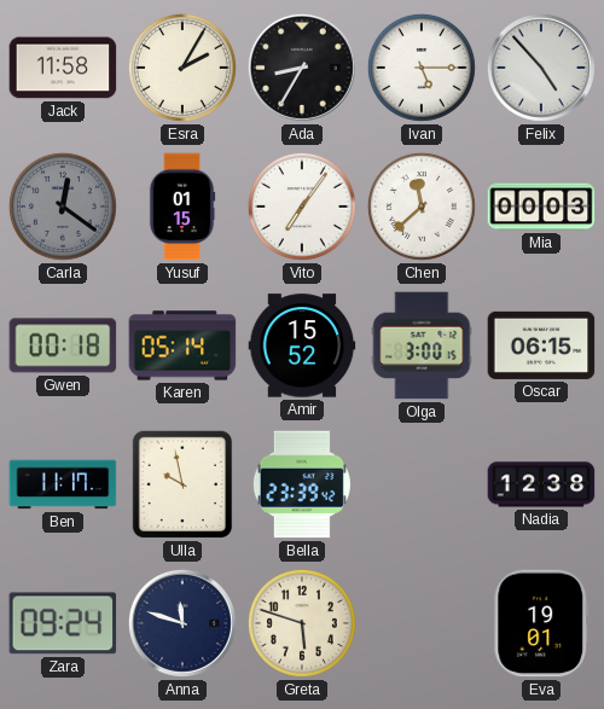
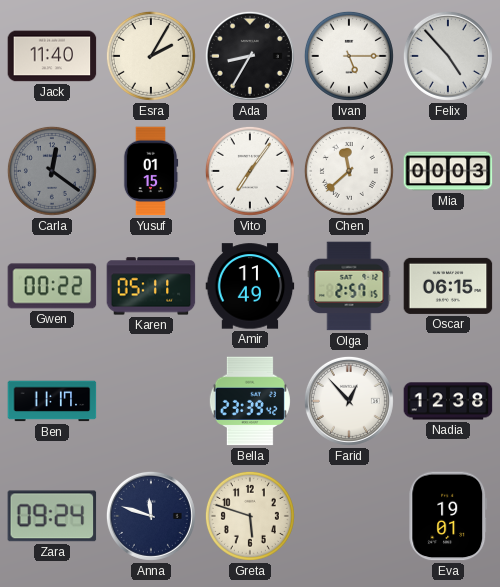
Jack: 11:58 -> 11:40 (52, 56)
Gwen: 00:18 -> 00:22 (52, 286)
Karen: 05:14 -> 05:11 (151, 286)
Amir: 15:52 -> 11:49 (250, 286)
Olga: 3:00 -> 2:57 (349, 286)
Ulla: 9:58 -> none (182, 484)
Farid: none -> 12:53 (349, 401)
